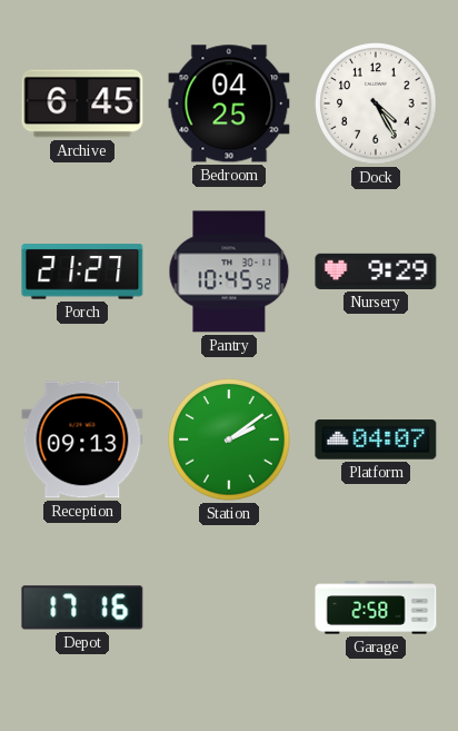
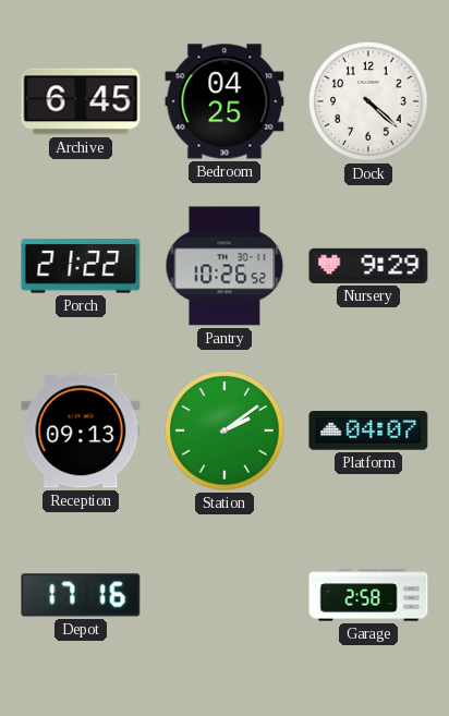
Dock: 4:25 -> 4:22 (368, 101)
Porch: 21:27 -> 21:22 (81, 266)
Pantry: 10:45 -> 10:26 (225, 266)
